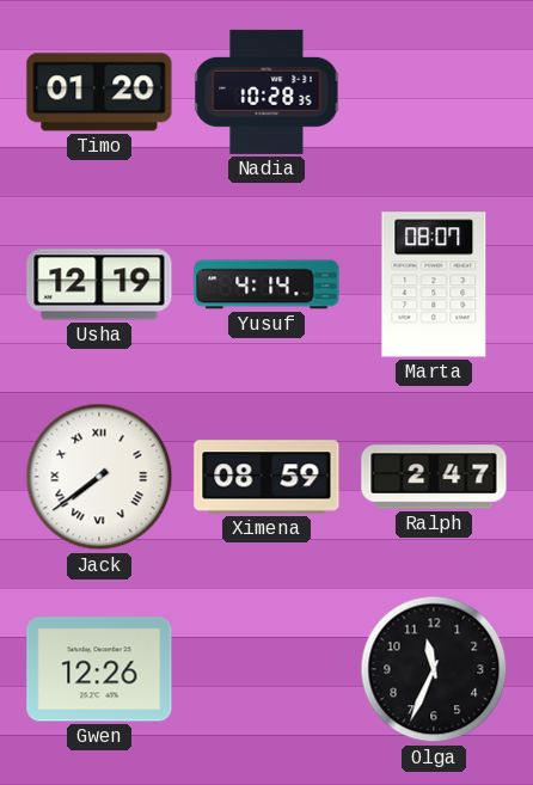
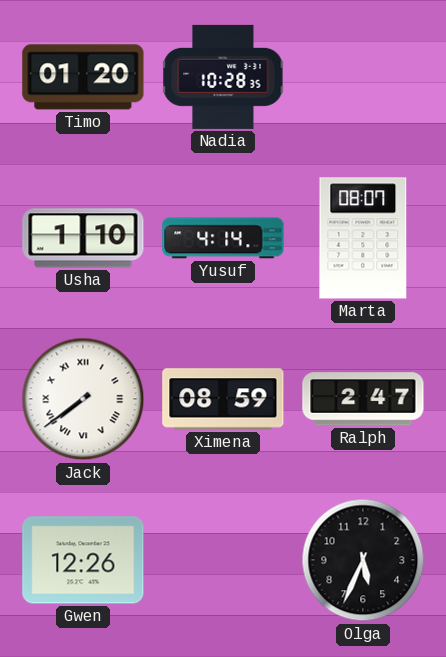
Usha: 12:19 -> 1:10 (83, 238)
Olga: 11:34 -> 5:34 (363, 560)
